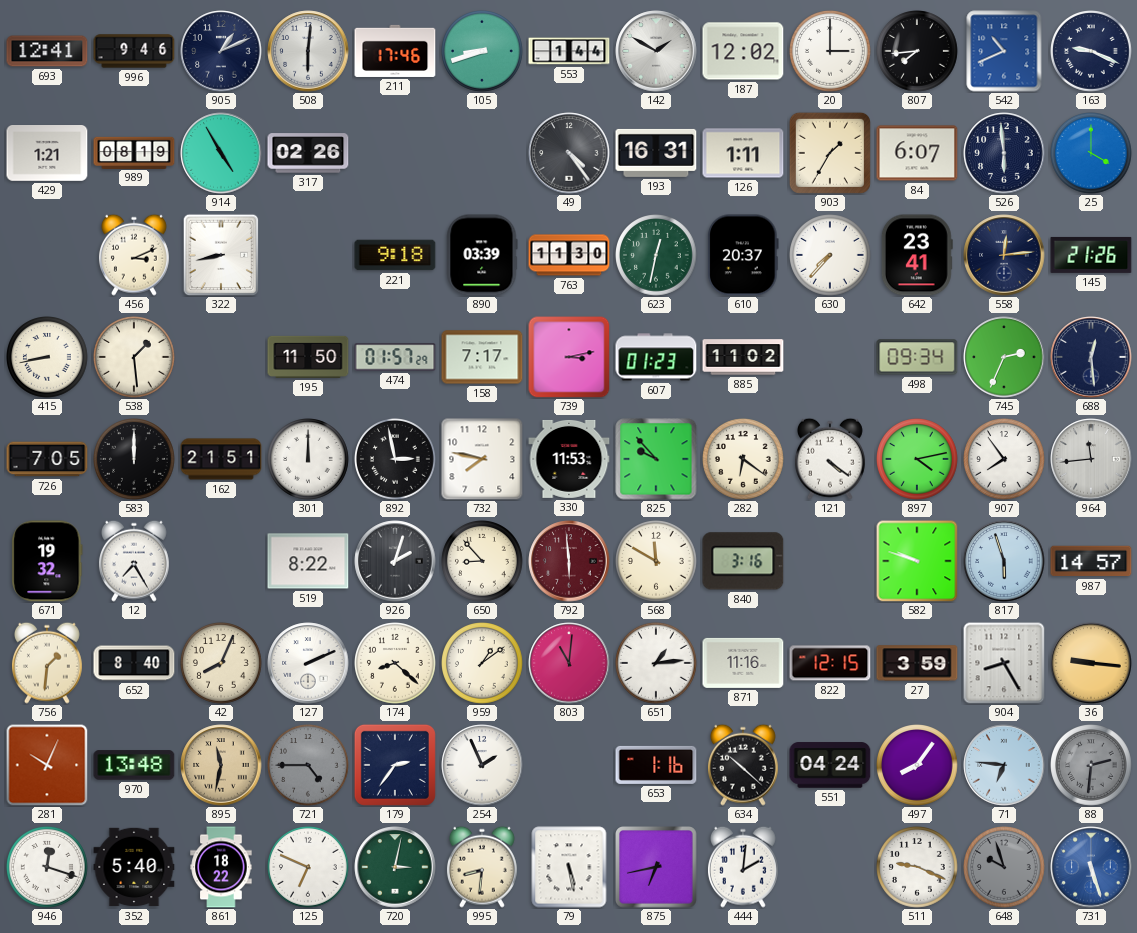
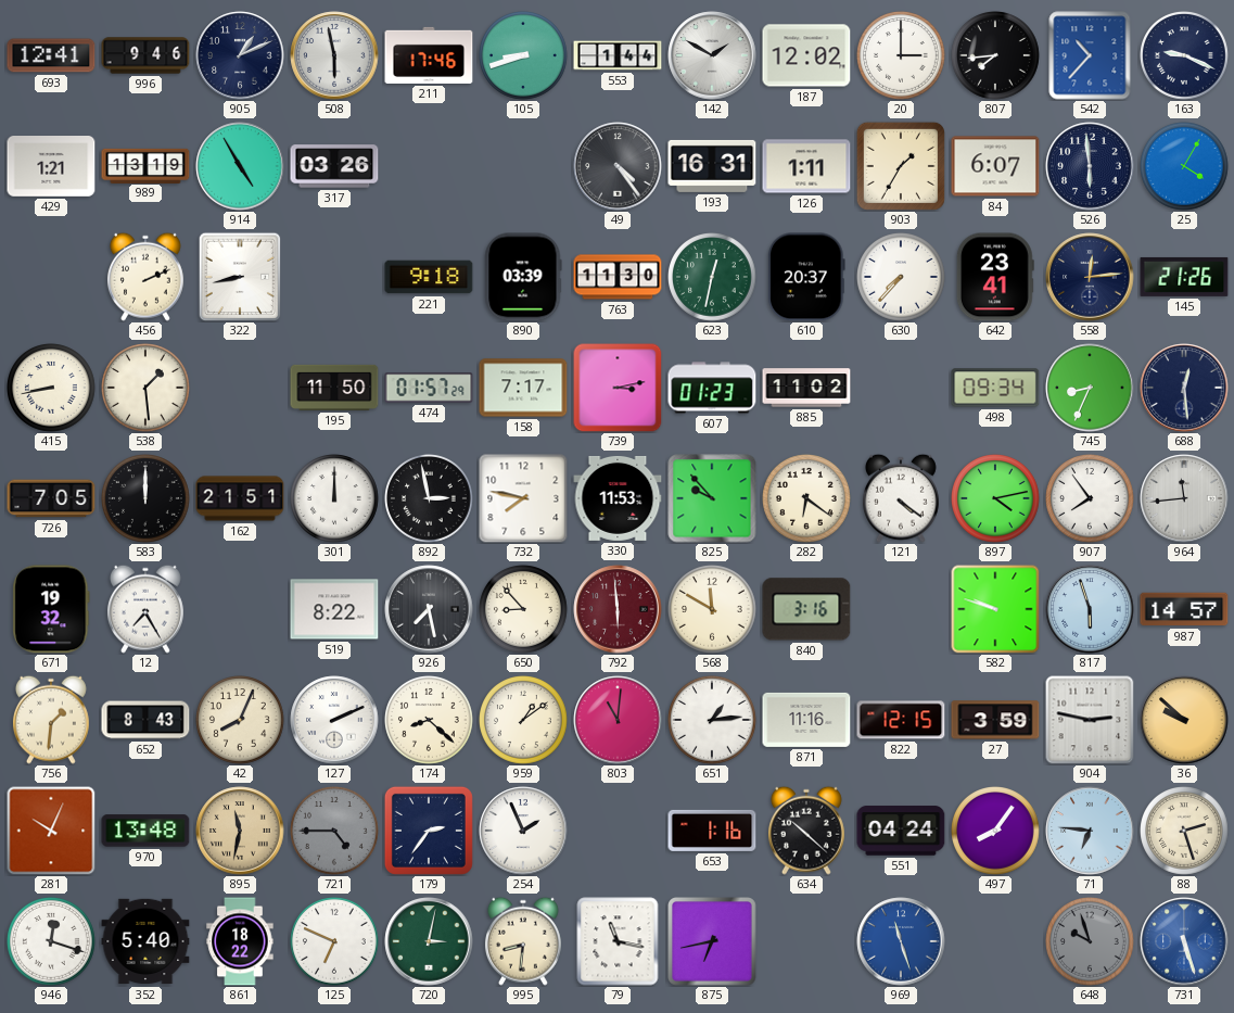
508: 6:01 -> 5:58 (334, 55)
542: 10:41 -> 10:37 (1090, 55)
989: 08:19 -> 13:19 (145, 165)
317: 02:26 -> 03:26 (334, 166)
25: 4:00 -> 4:05 (1185, 167)
456: 3:11 -> 2:11 (145, 277)
745: 2:34 -> 8:34 (1090, 388)
926: 2:03 -> 7:28 (429, 609)
652: 8:40 -> 8:43 (145, 720)
904: 8:25 -> 2:47 (1090, 720)
36: 9:16 -> 9:52 (1184, 720)
88: 2:31 -> 2:27 (1185, 832)
88 dial: grey -> cream (1185, 832)
79: 5:28 -> 11:17 (618, 941)
444: 2:01 -> none (743, 867)
969: none -> 11:27 (901, 941)
511: 9:19 -> none (918, 868)
